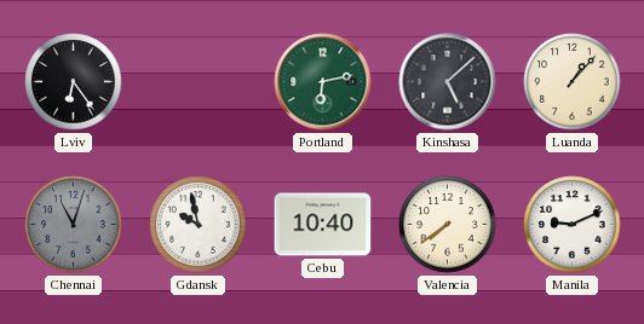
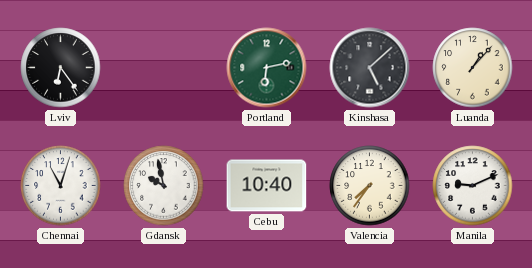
Chennai dial: grey -> white (61, 186)
Valencia: 7:39 -> 7:36 (370, 186)
